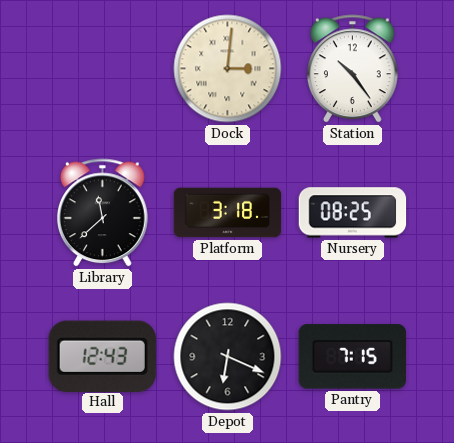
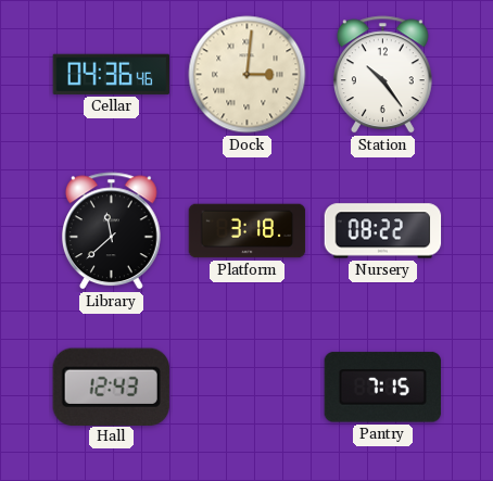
Cellar: none -> 04:36 (111, 74)
Nursery: 08:25 -> 08:22 (383, 231)
Depot: 6:19 -> none (228, 357)
